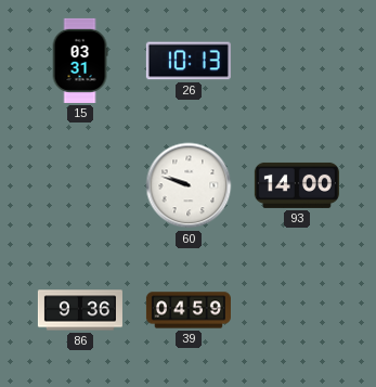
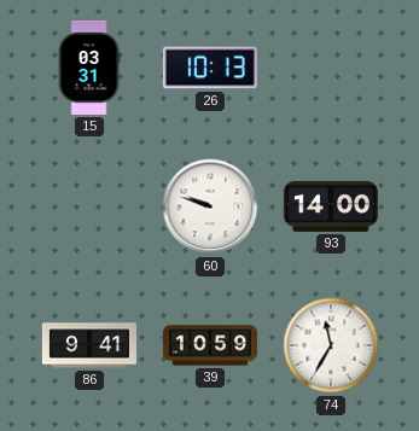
86: 9:36 -> 9:41 (89, 345)
39: 04:59 -> 10:59 (210, 345)
74: none -> 11:35 (331, 345)
